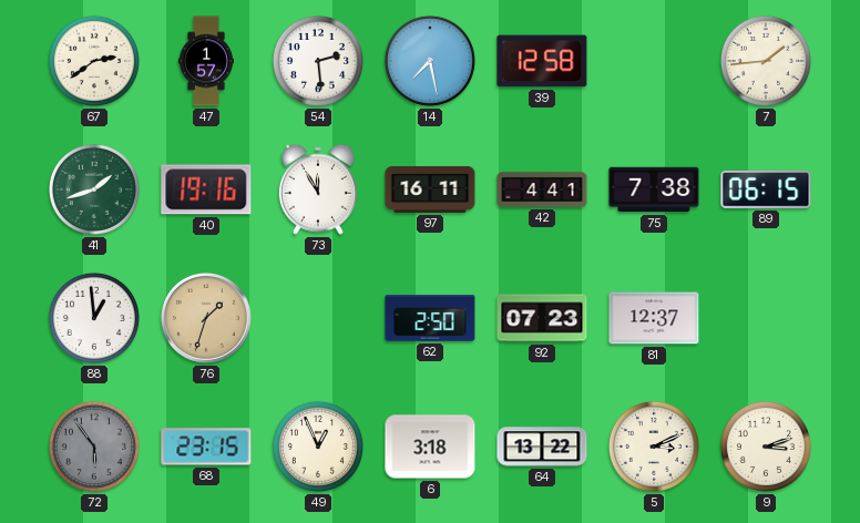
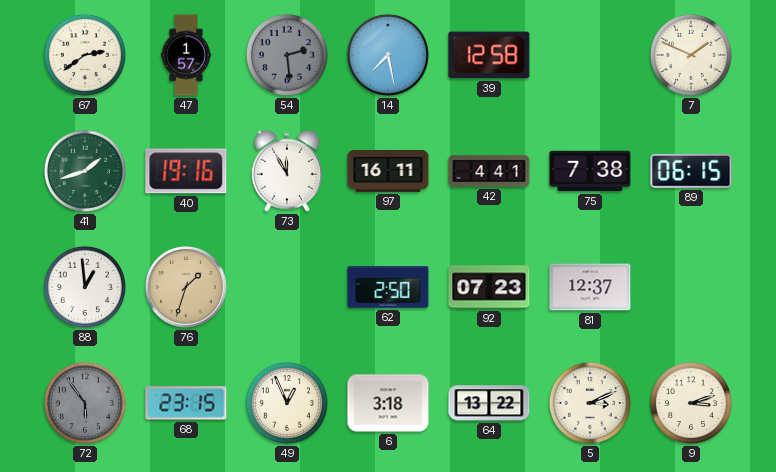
54 dial: white -> grey (287, 55)
7: 1:44 -> 1:49 (691, 55)
